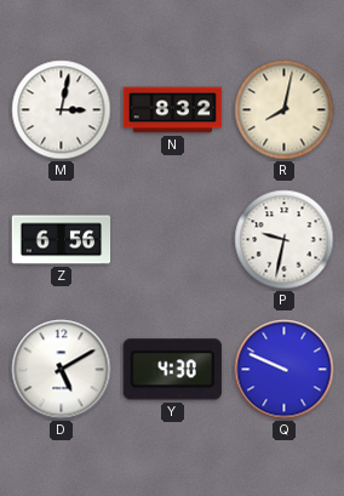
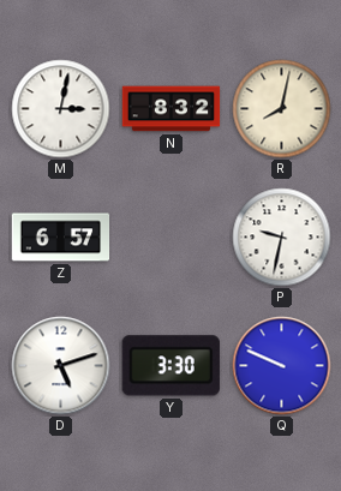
Z: 6:56 -> 6:57 (61, 238)
D: 5:10 -> 5:12 (61, 366)
Y: 4:30 -> 3:30 (170, 366)
